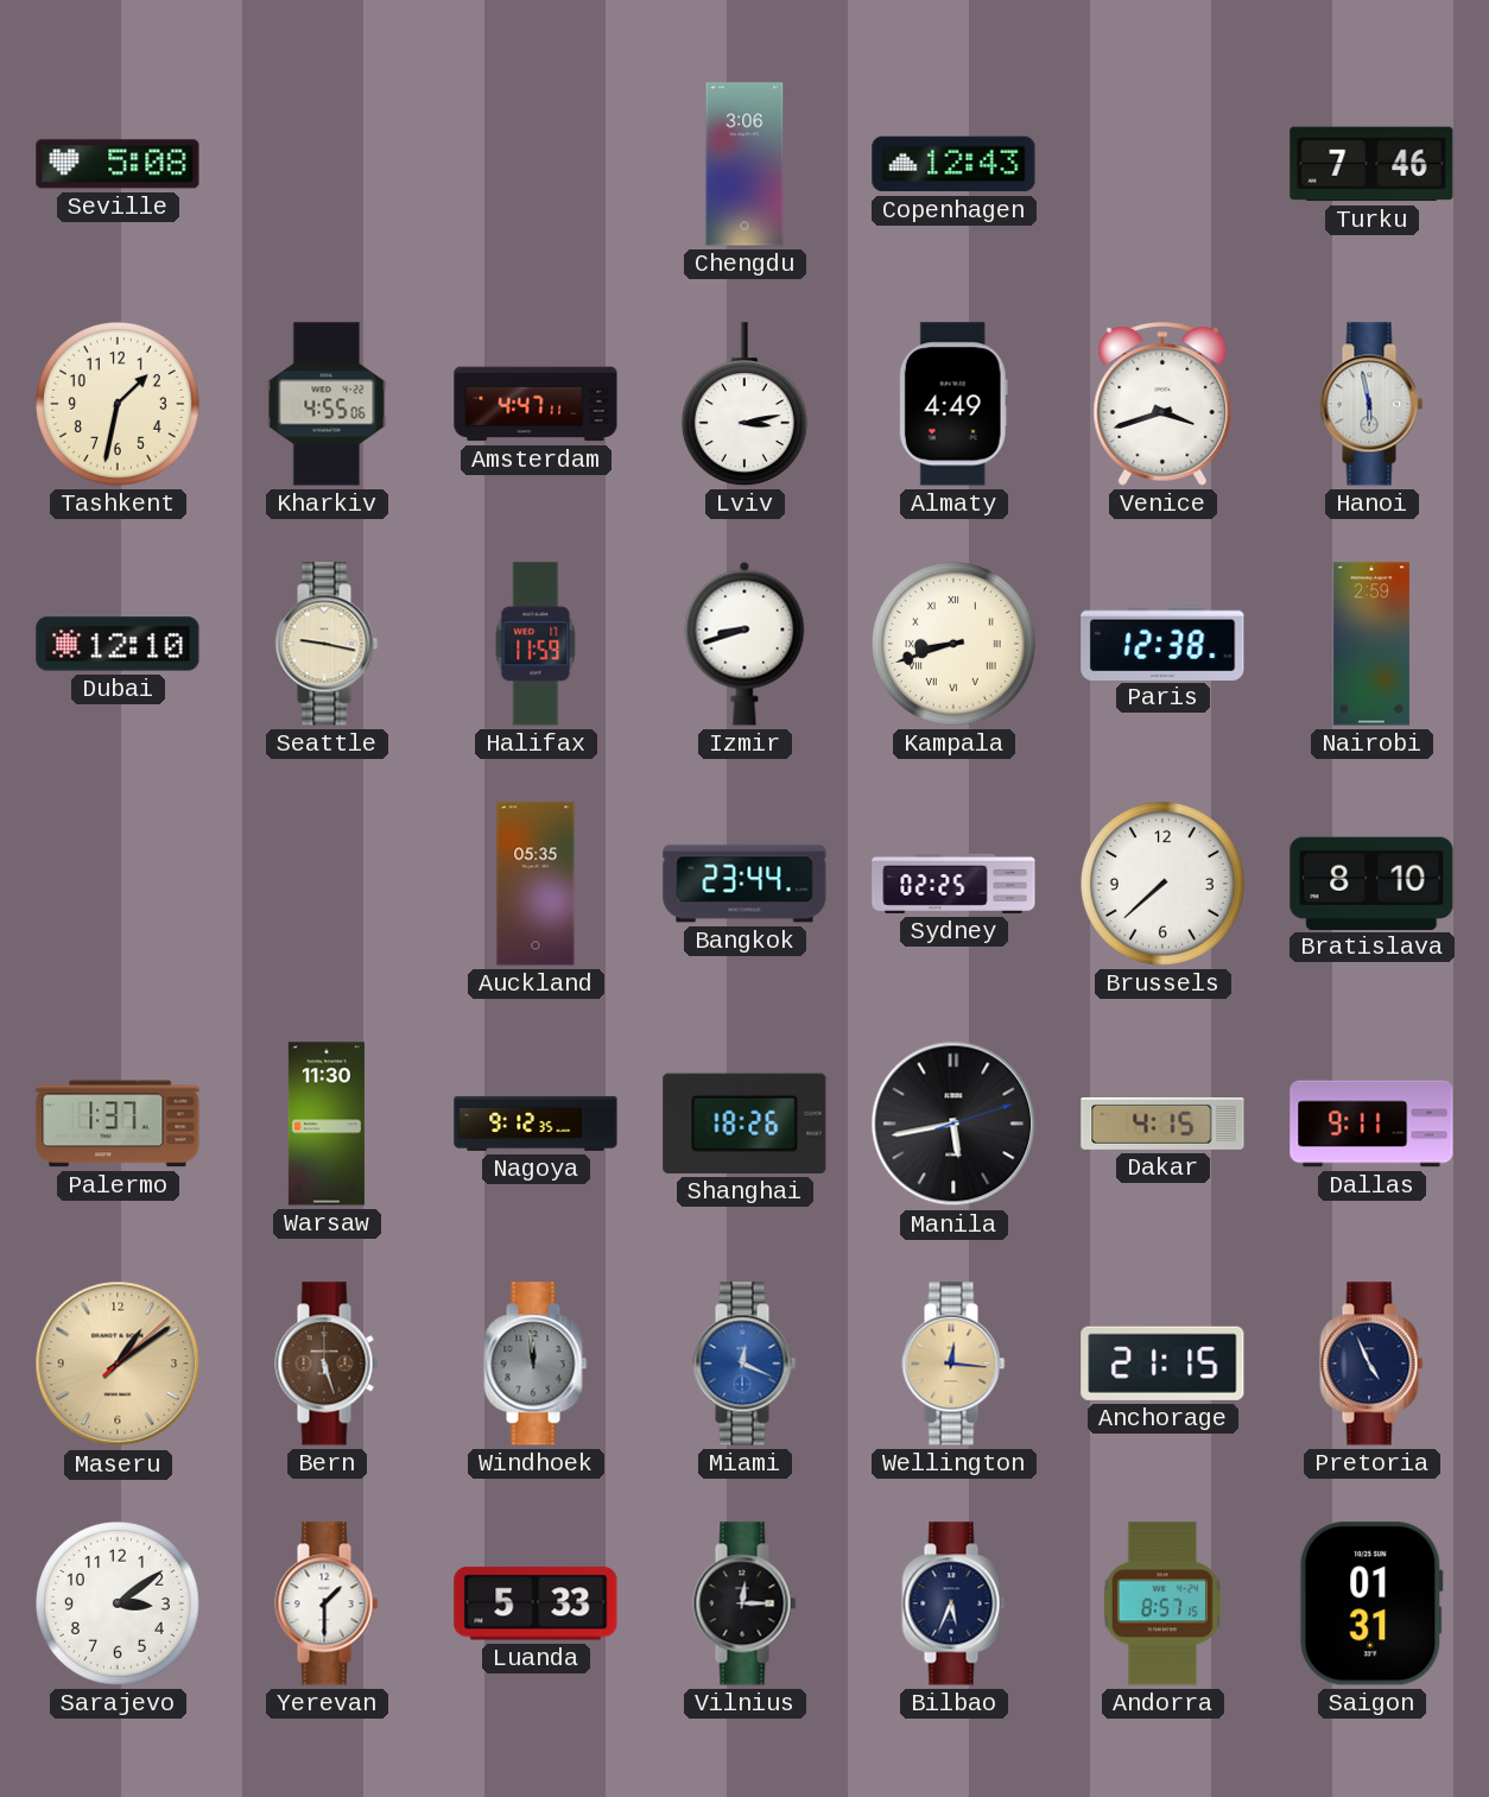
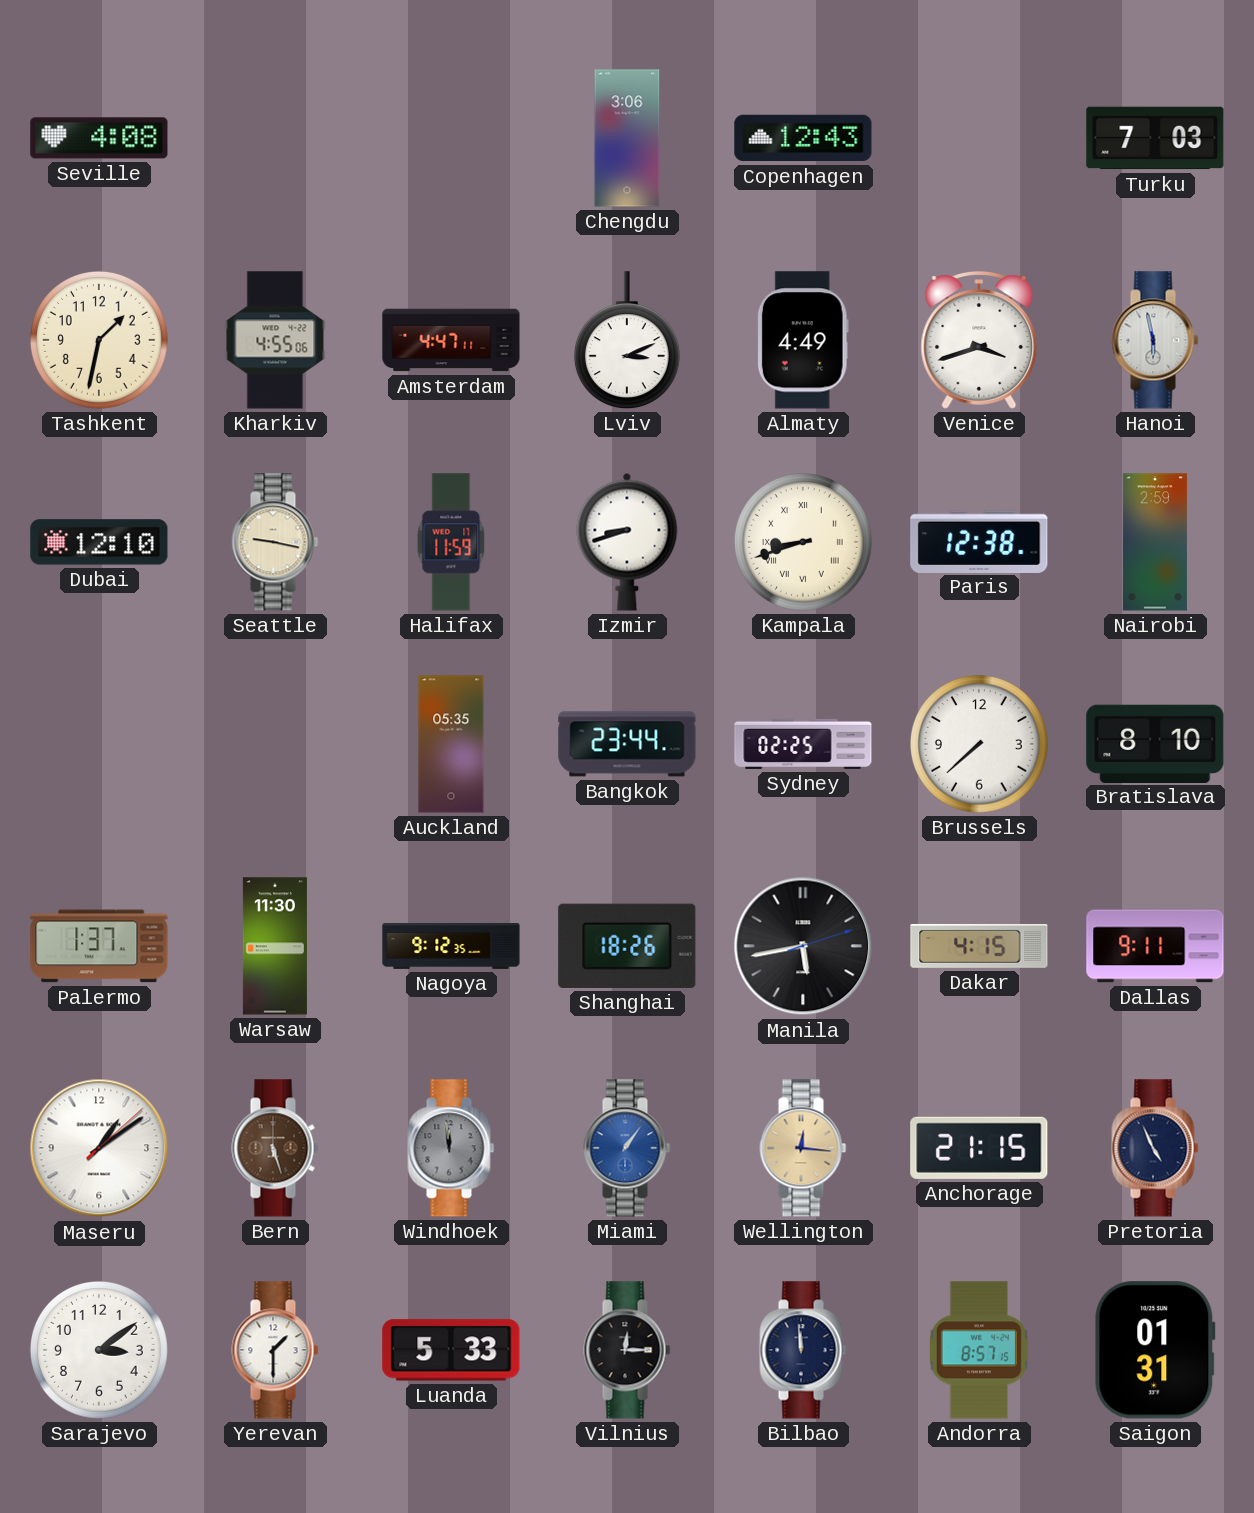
Seville: 5:08 -> 4:08 (99, 138)
Turku: 7:46 -> 7:03 (1155, 138)
Lviv: 3:13 -> 3:11 (627, 340)
Maseru dial: champagne -> white (99, 1148)
Miami: 12:19 -> 1:06 (627, 1148)
Bilbao: 5:34 -> 11:59 (803, 1350)
